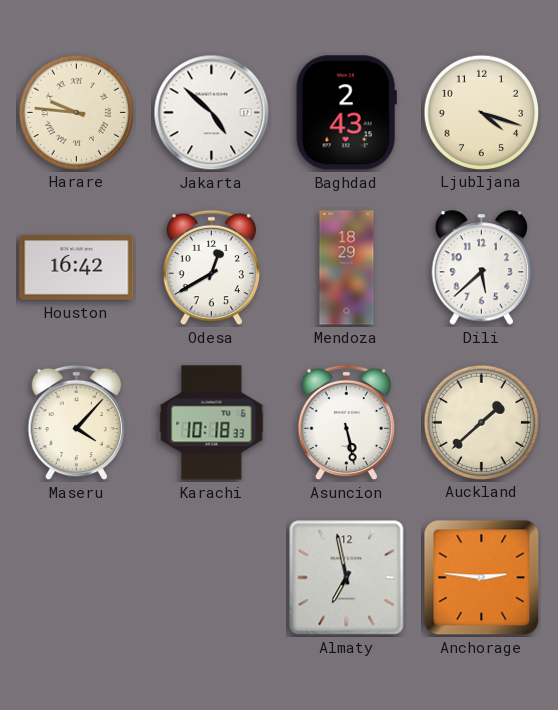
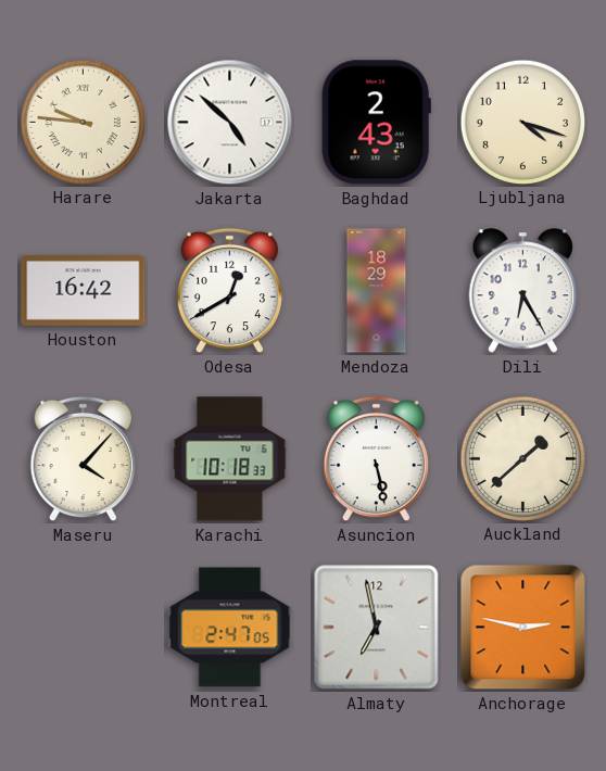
Dili: 5:38 -> 6:25 (523, 291)
Montreal: none -> 2:47 (230, 628)
Anchorage: 2:46 -> 2:47 (523, 628)
